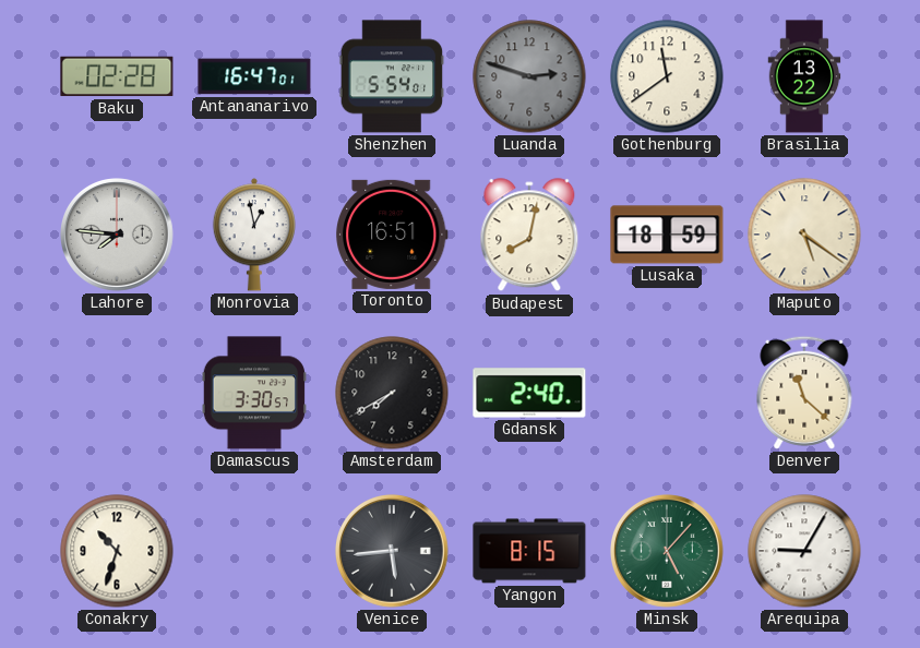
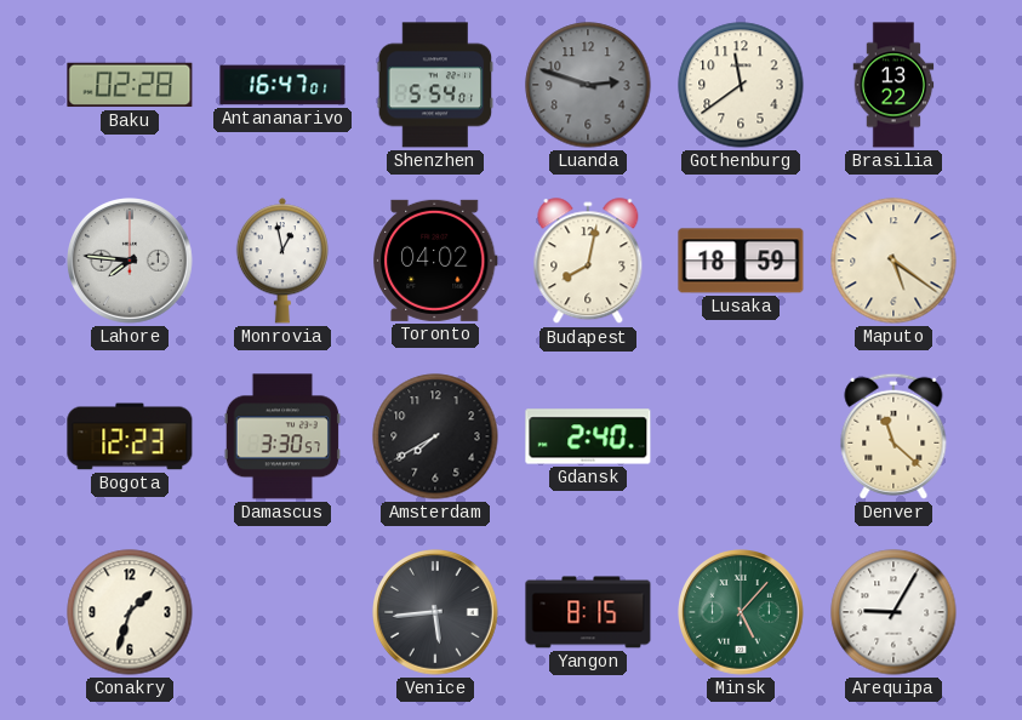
Toronto: 16:51 -> 04:02 (436, 261)
Bogota: none -> 12:23 (130, 436)
Conakry: 10:33 -> 1:33 (130, 612)
